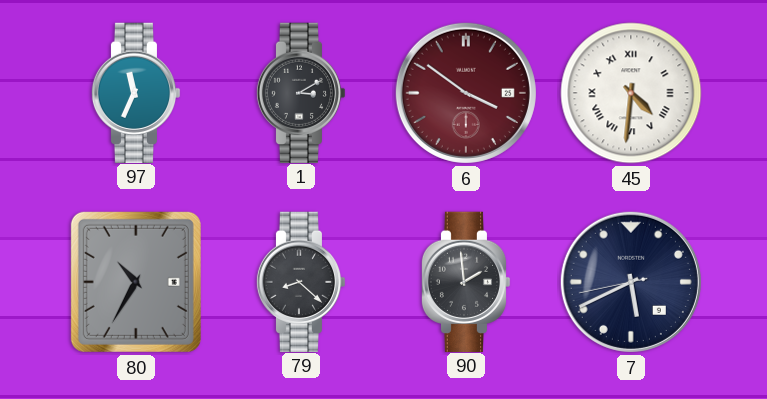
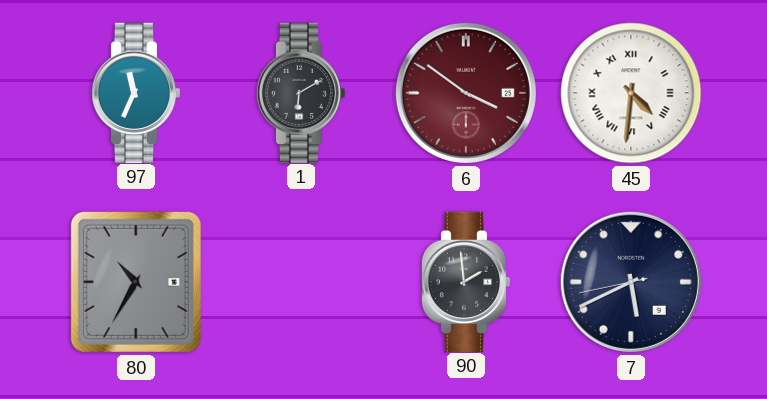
1: 3:10 -> 6:10 (301, 92)
79: 8:22 -> none (301, 281)
